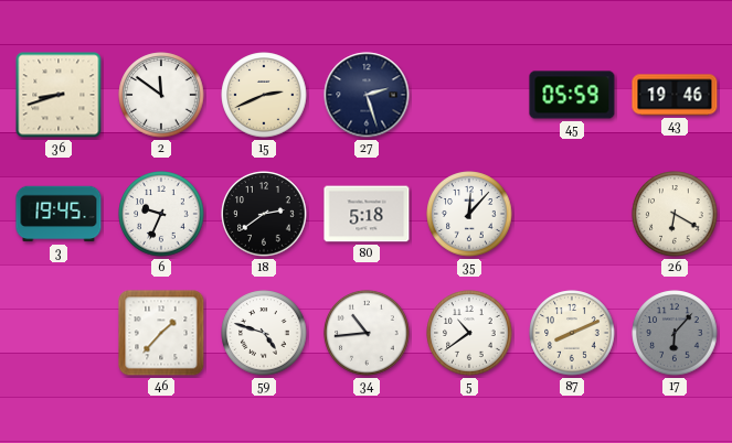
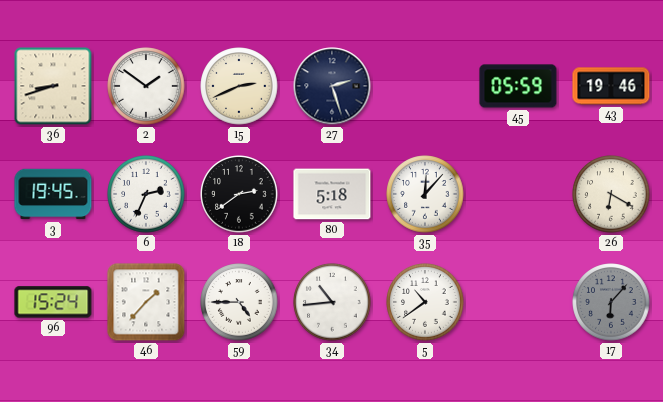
2: 11:51 -> 1:51 (146, 86)
6: 9:34 -> 2:34 (146, 194)
96: none -> 15:24 (53, 302)
59: 4:48 -> 4:45 (239, 302)
87: 8:11 -> none (572, 333)
